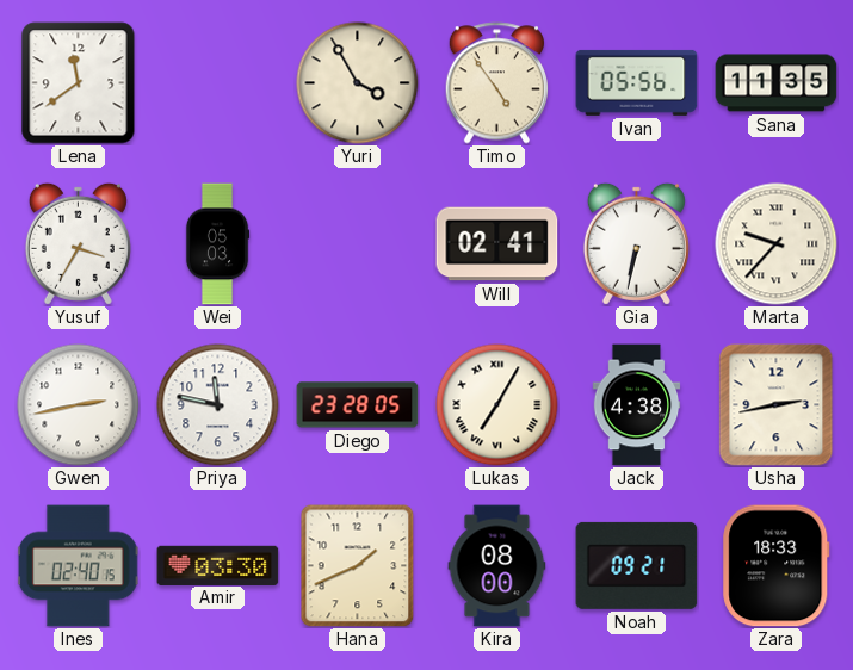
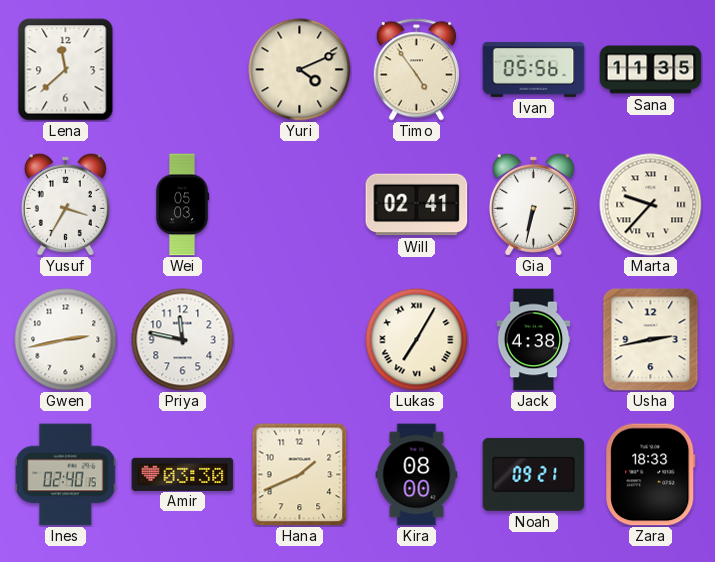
Lena: 11:39 -> 11:38 (66, 70)
Yuri: 3:55 -> 4:11 (300, 70)
Diego: 23:28 -> none (358, 405)
